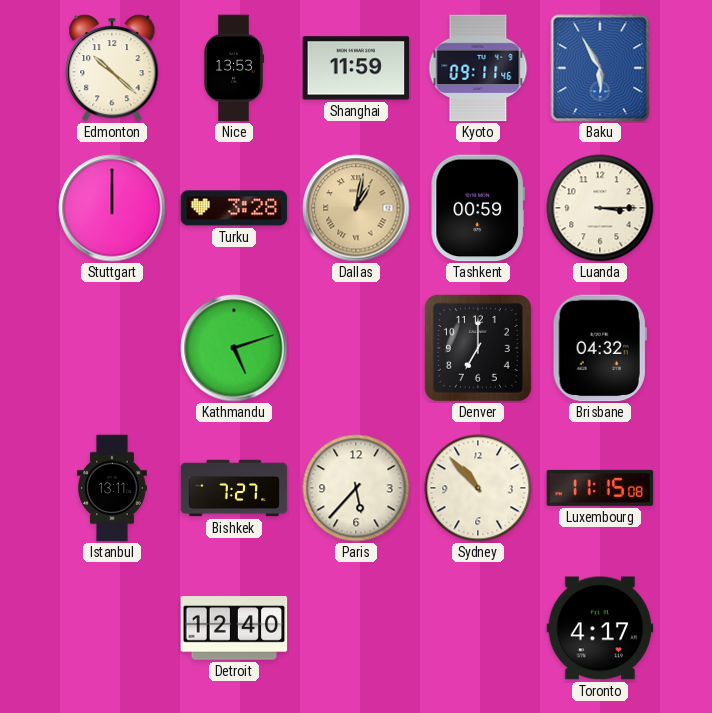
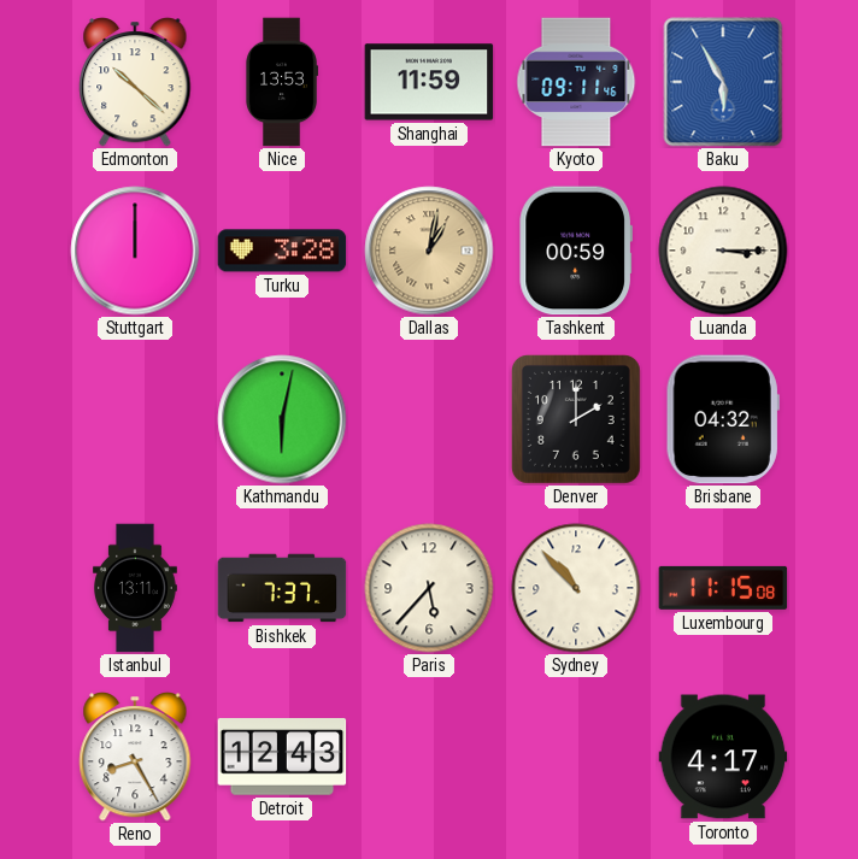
Kathmandu: 5:12 -> 6:02 (282, 419)
Denver: 7:00 -> 2:00 (576, 419)
Bishkek: 7:27 -> 7:37 (282, 588)
Reno: none -> 8:25 (135, 758)
Detroit: 12:40 -> 12:43 (282, 757)
